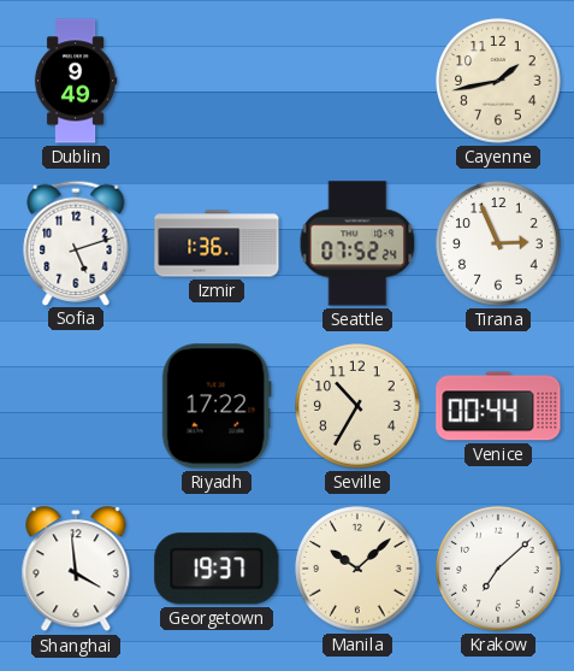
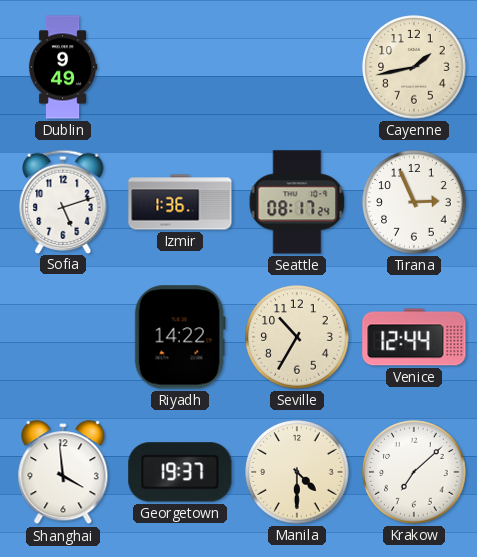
Seattle: 07:52 -> 08:17 (297, 202)
Riyadh: 17:22 -> 14:22 (180, 337)
Venice: 00:44 -> 12:44 (414, 337)
Manila: 10:08 -> 4:30 (297, 472)
